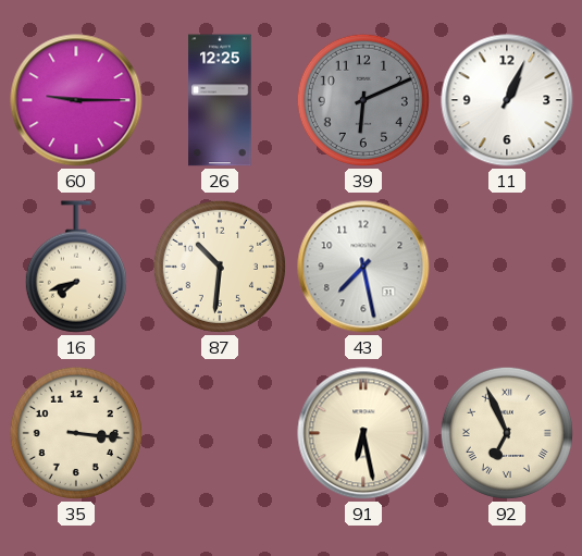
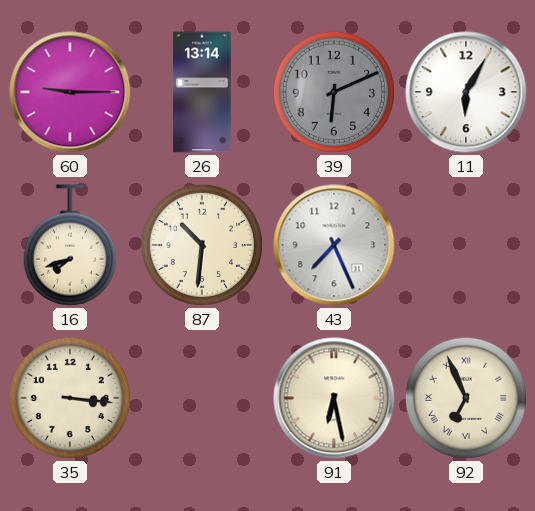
26: 12:25 -> 13:14 (202, 92)
11: 1:04 -> 6:05 (466, 92)
43: 7:28 -> 7:26 (334, 245)
